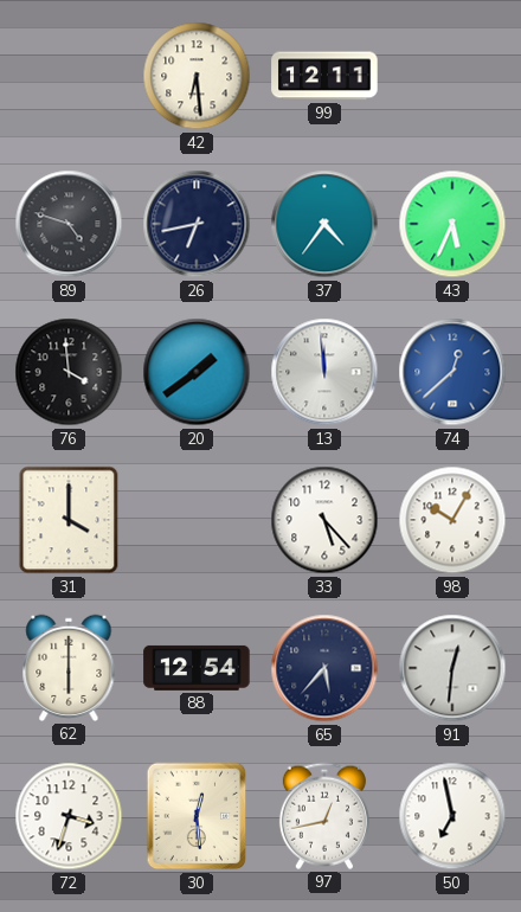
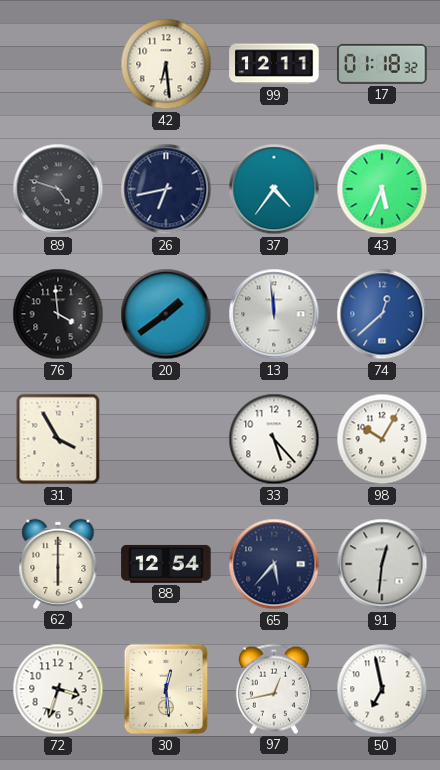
17: none -> 01:18 (382, 64)
31: 4:00 -> 3:55 (58, 439)
